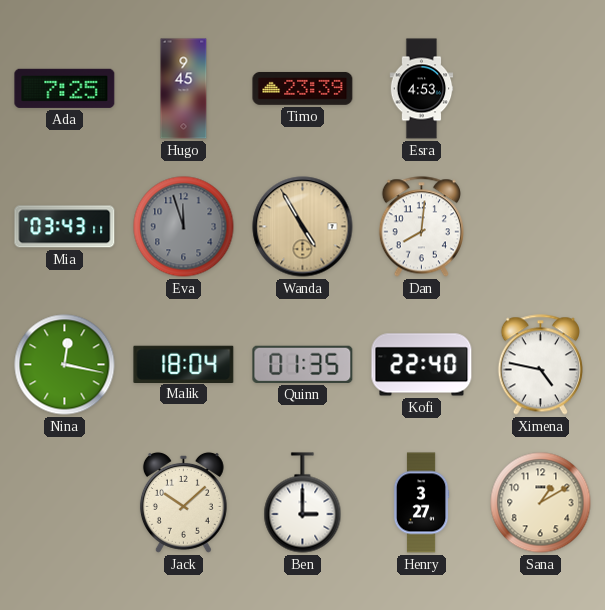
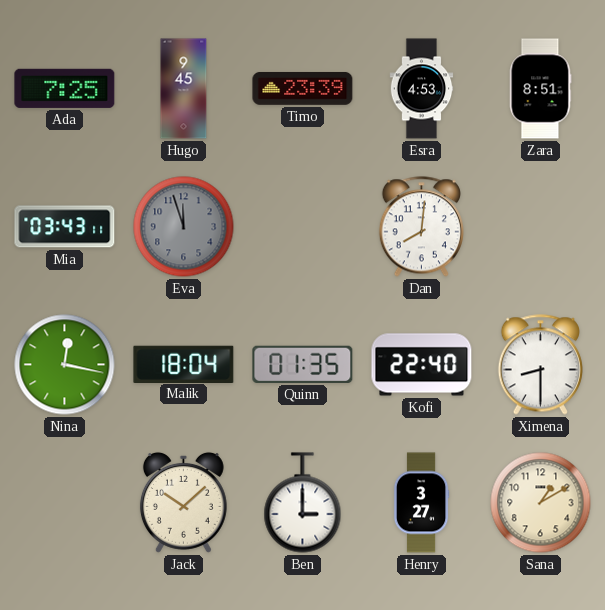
Zara: none -> 8:51 (540, 89)
Wanda: 4:55 -> none (303, 227)
Ximena: 4:47 -> 8:30 (540, 365)
